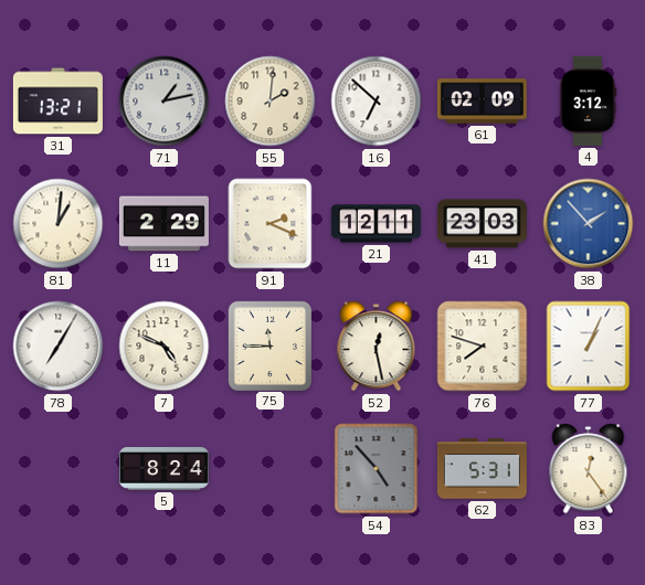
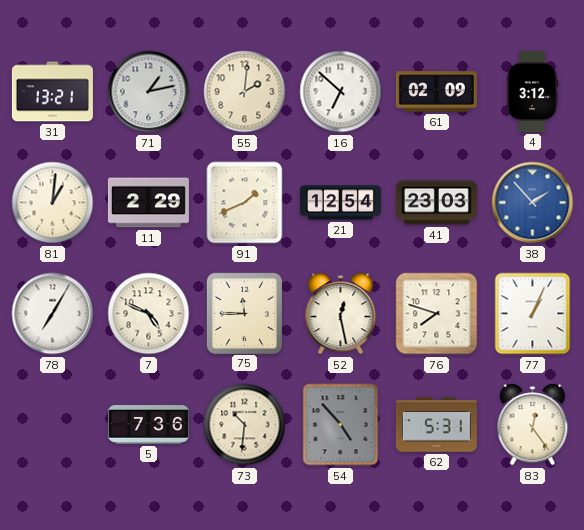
91: 2:19 -> 1:41 (245, 203)
21: 12:11 -> 12:54 (340, 203)
5: 8:24 -> 7:36 (148, 425)
73: none -> 10:31 (245, 425)
